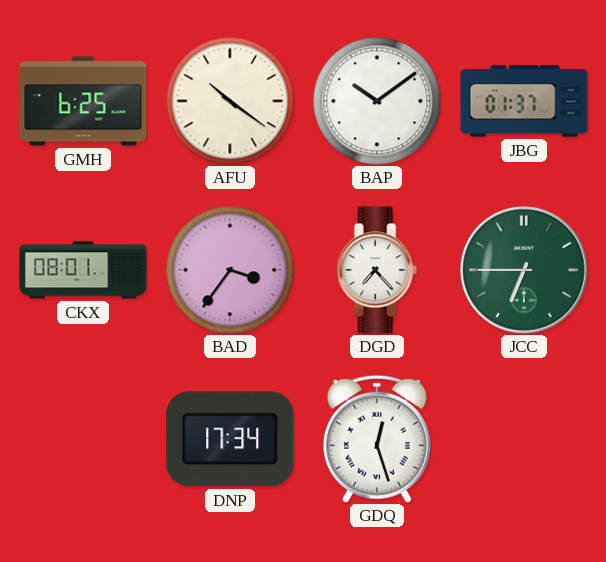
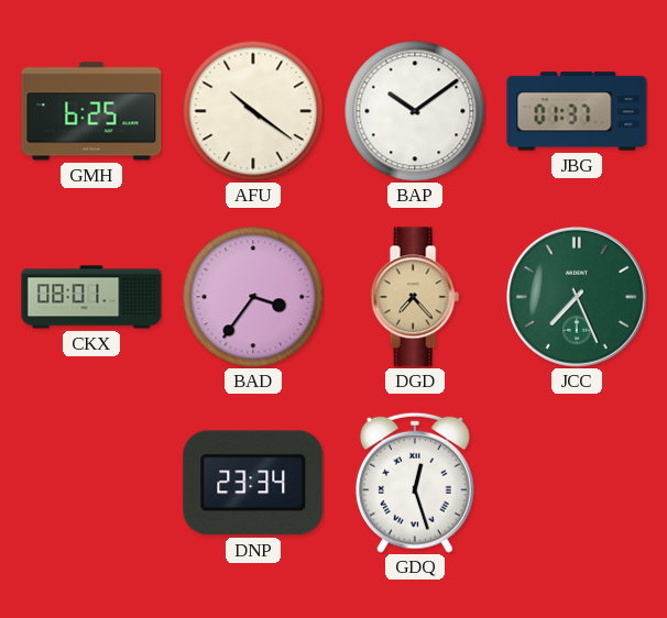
DGD dial: white -> champagne (415, 297)
JCC: 6:45 -> 7:26 (577, 297)
DNP: 17:34 -> 23:34 (253, 483)
